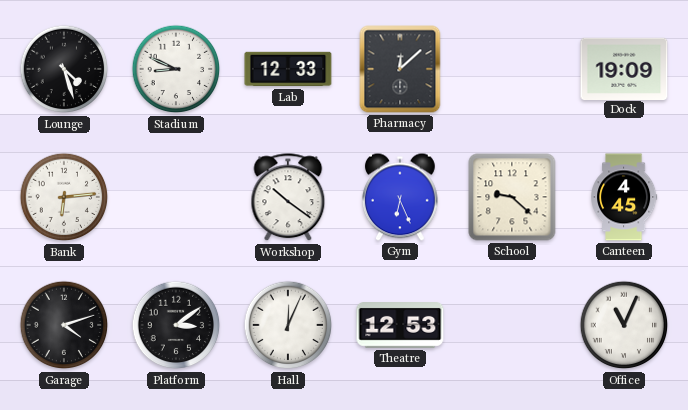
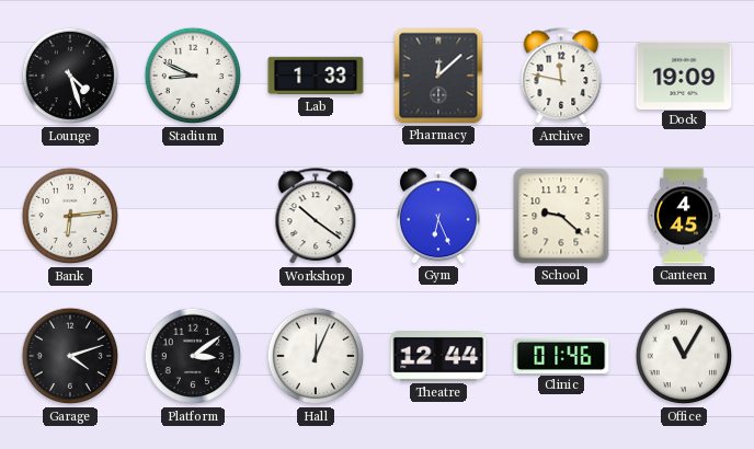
Lab: 12:33 -> 1:33 (316, 76)
Archive: none -> 11:47 (561, 77)
Theatre: 12:53 -> 12:44 (438, 357)
Clinic: none -> 01:46 (561, 356)
Office: 11:04 -> 11:05 (684, 356)
